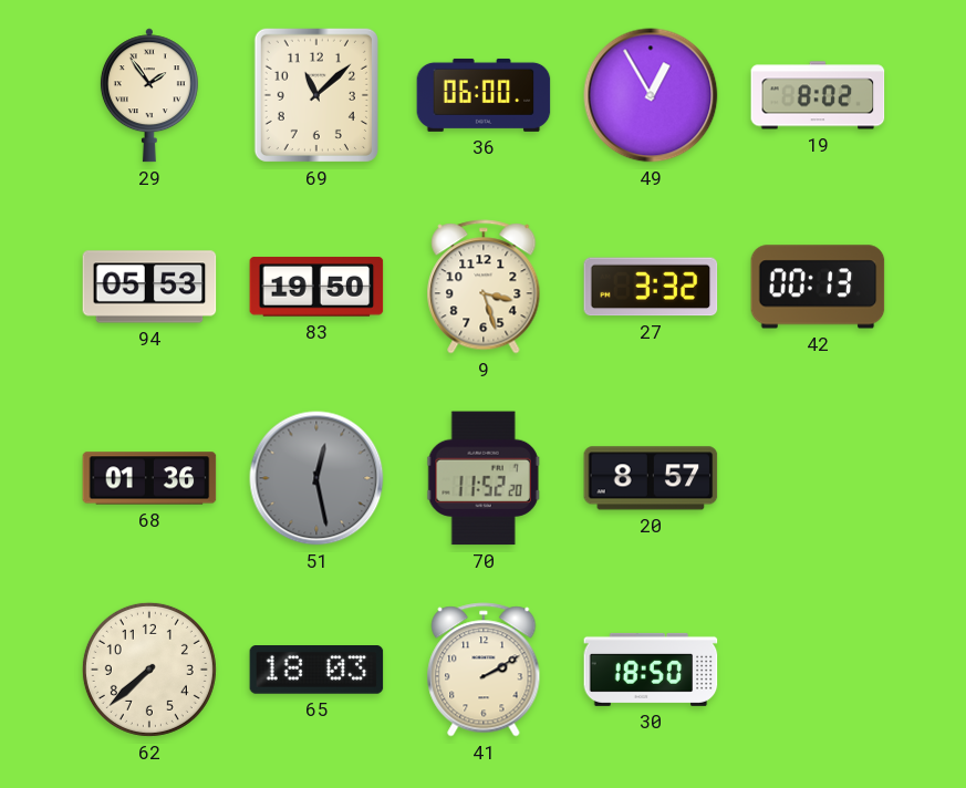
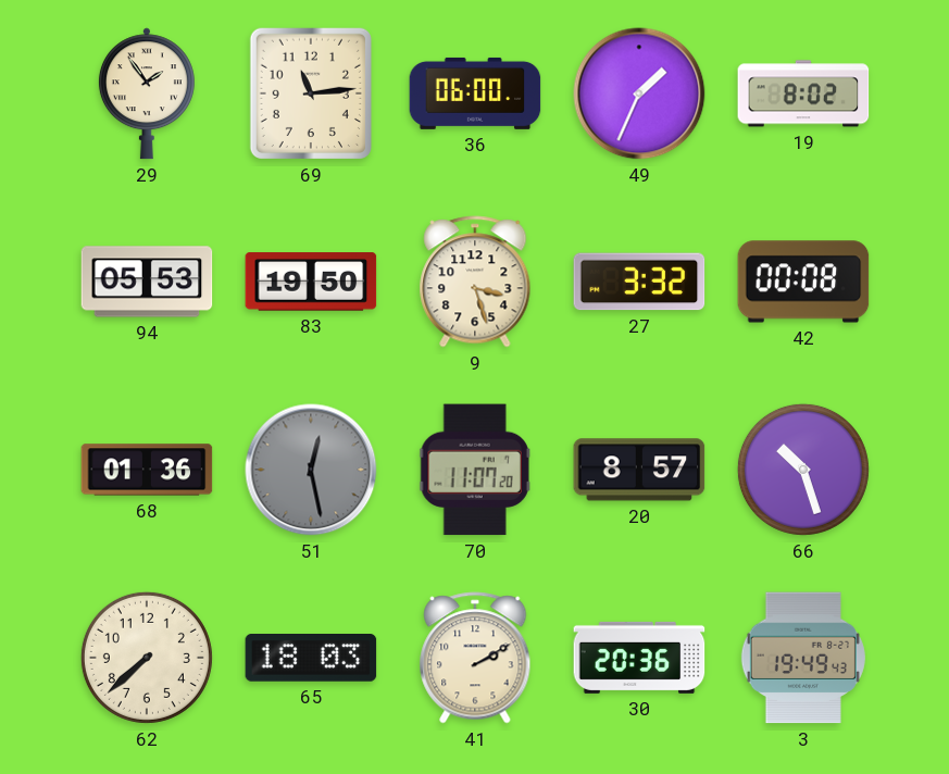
69: 11:08 -> 11:14 (311, 93)
49: 12:55 -> 1:34 (639, 93)
42: 00:13 -> 00:08 (803, 282)
70: 11:52 -> 11:07 (475, 470)
66: none -> 10:27 (803, 470)
30: 18:50 -> 20:36 (639, 658)
3: none -> 19:49 (803, 658)
